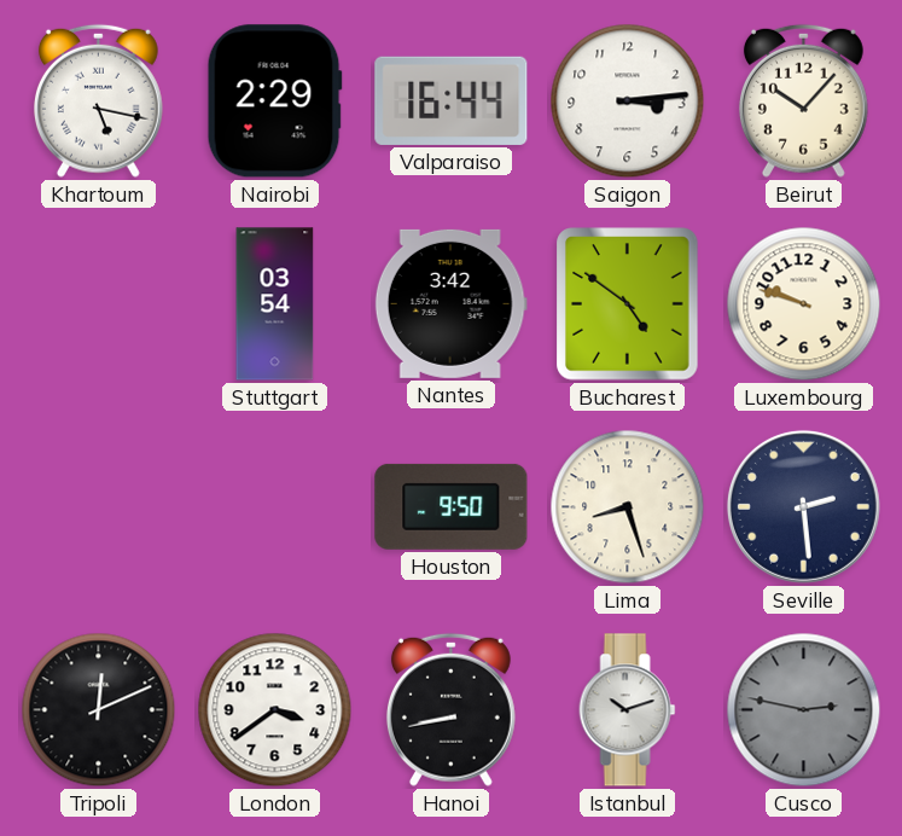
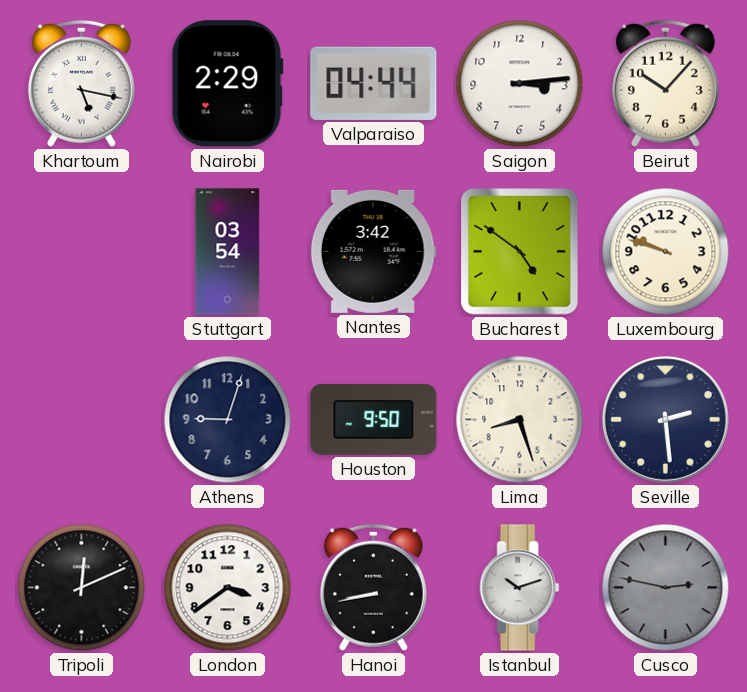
Valparaiso: 16:44 -> 04:44 (374, 83)
Athens: none -> 9:03 (228, 420)
